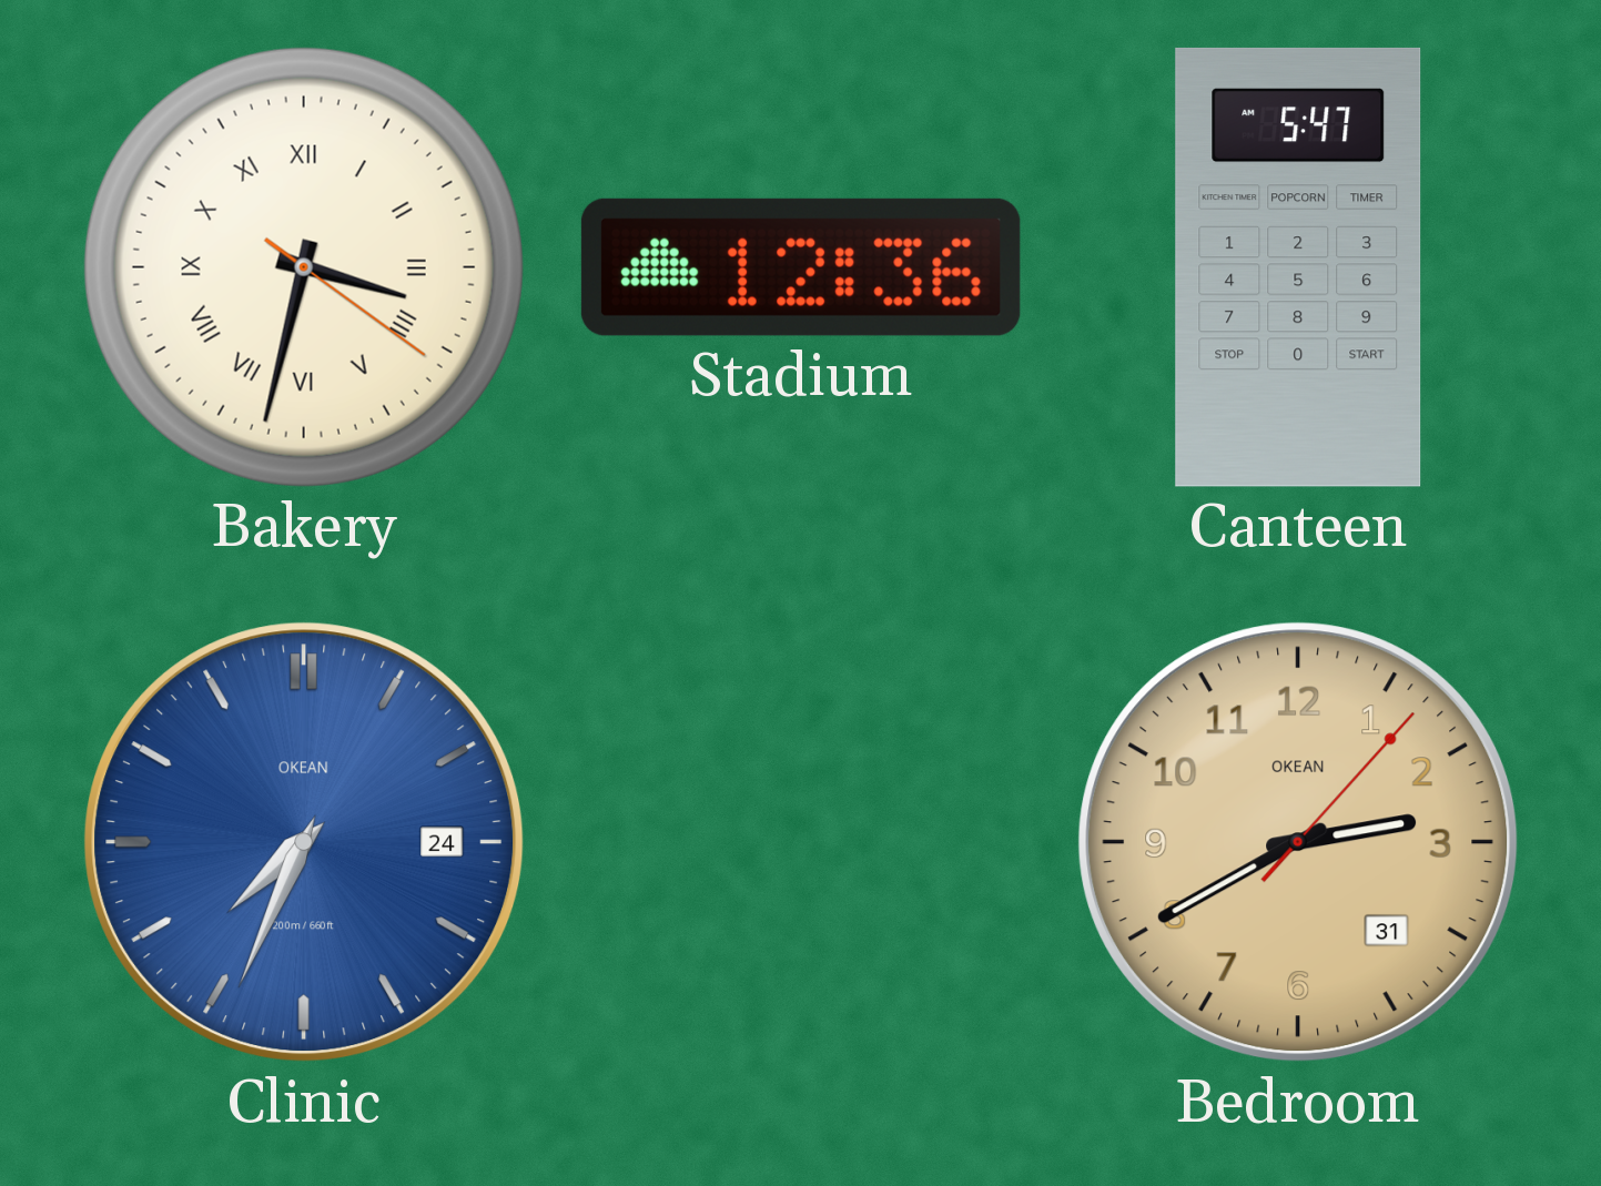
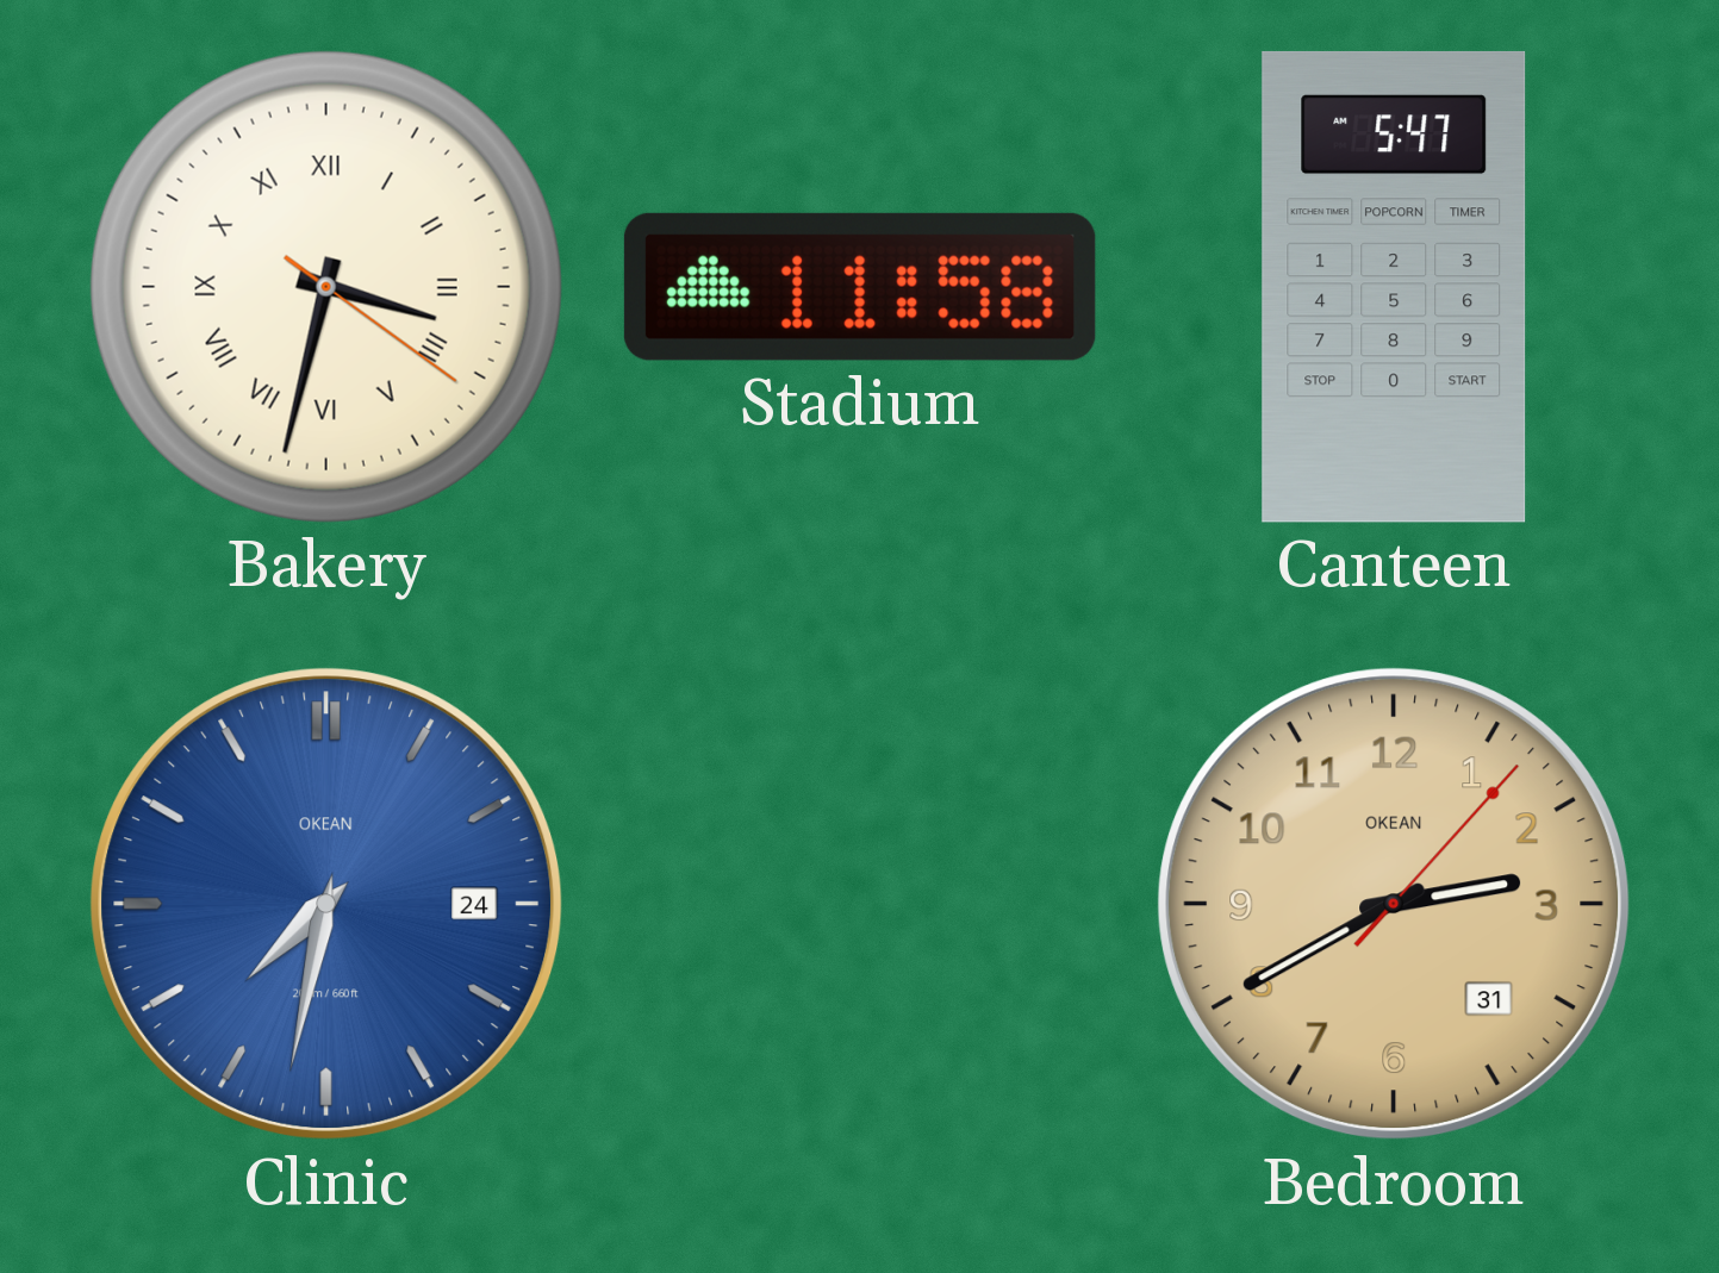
Stadium: 12:36 -> 11:58 (860, 287)
Clinic: 7:34 -> 7:32 (326, 904)
